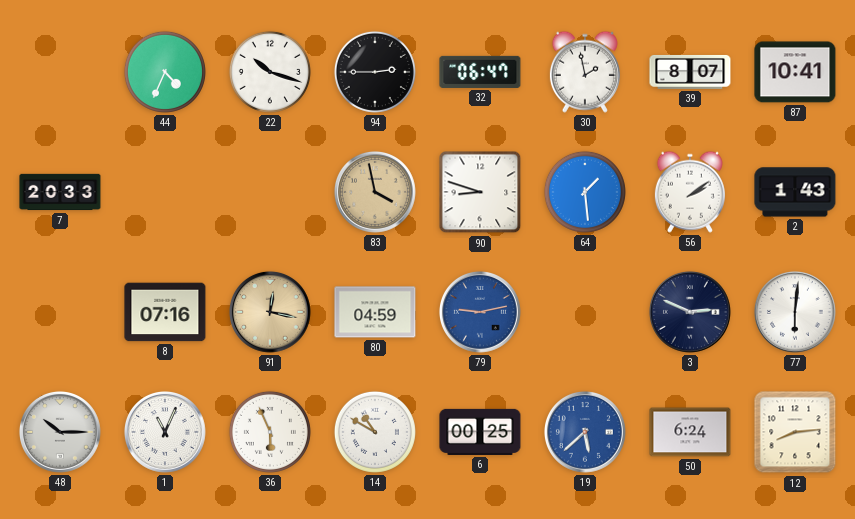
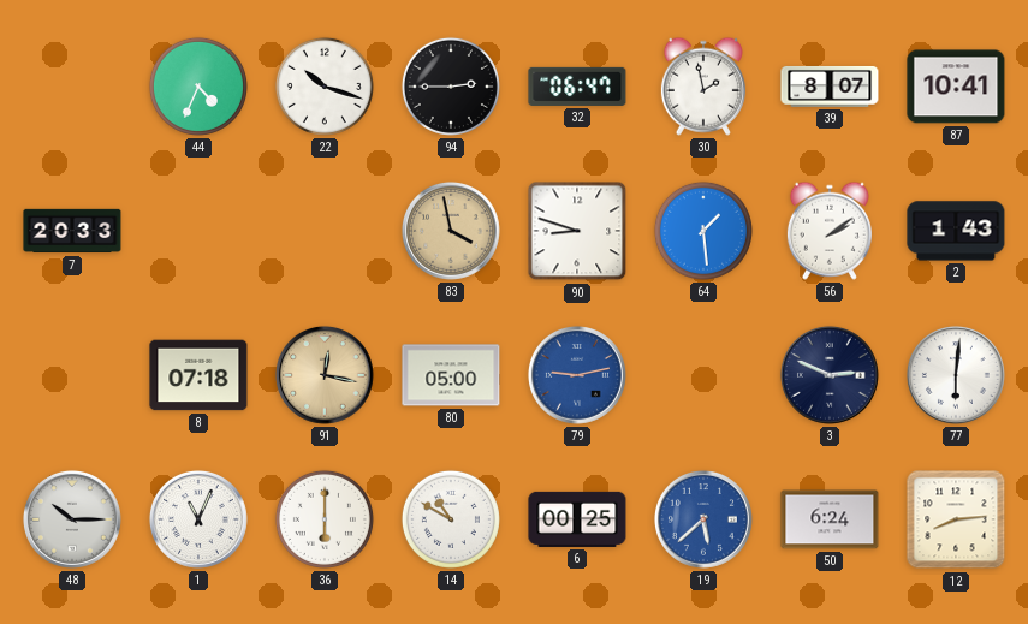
8: 07:16 -> 07:18 (198, 375)
80: 04:59 -> 05:00 (451, 375)
36: 5:56 -> 6:00 (325, 519)
